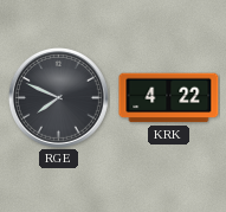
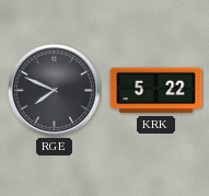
KRK: 4:22 -> 5:22 (156, 91)
